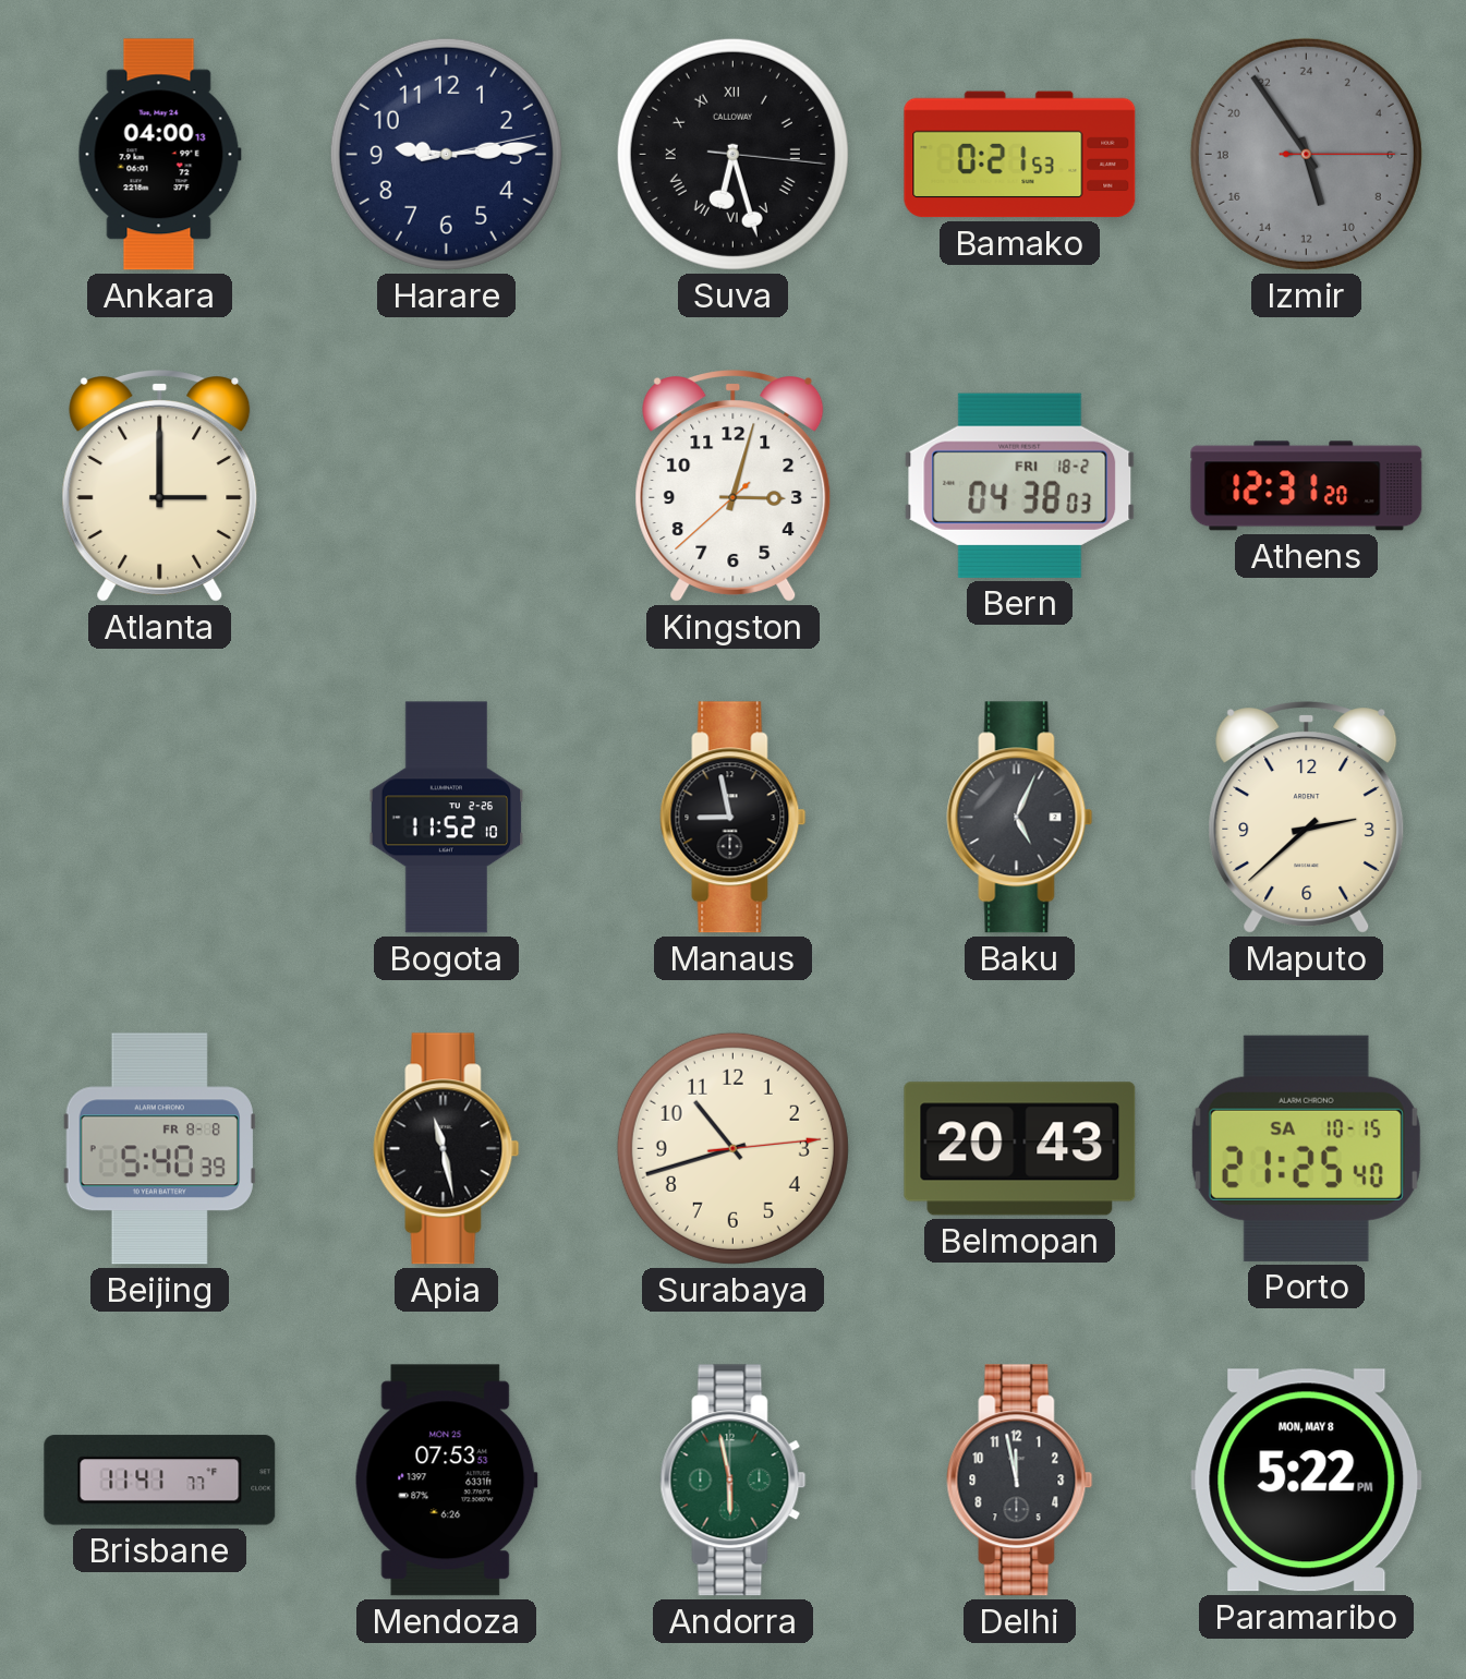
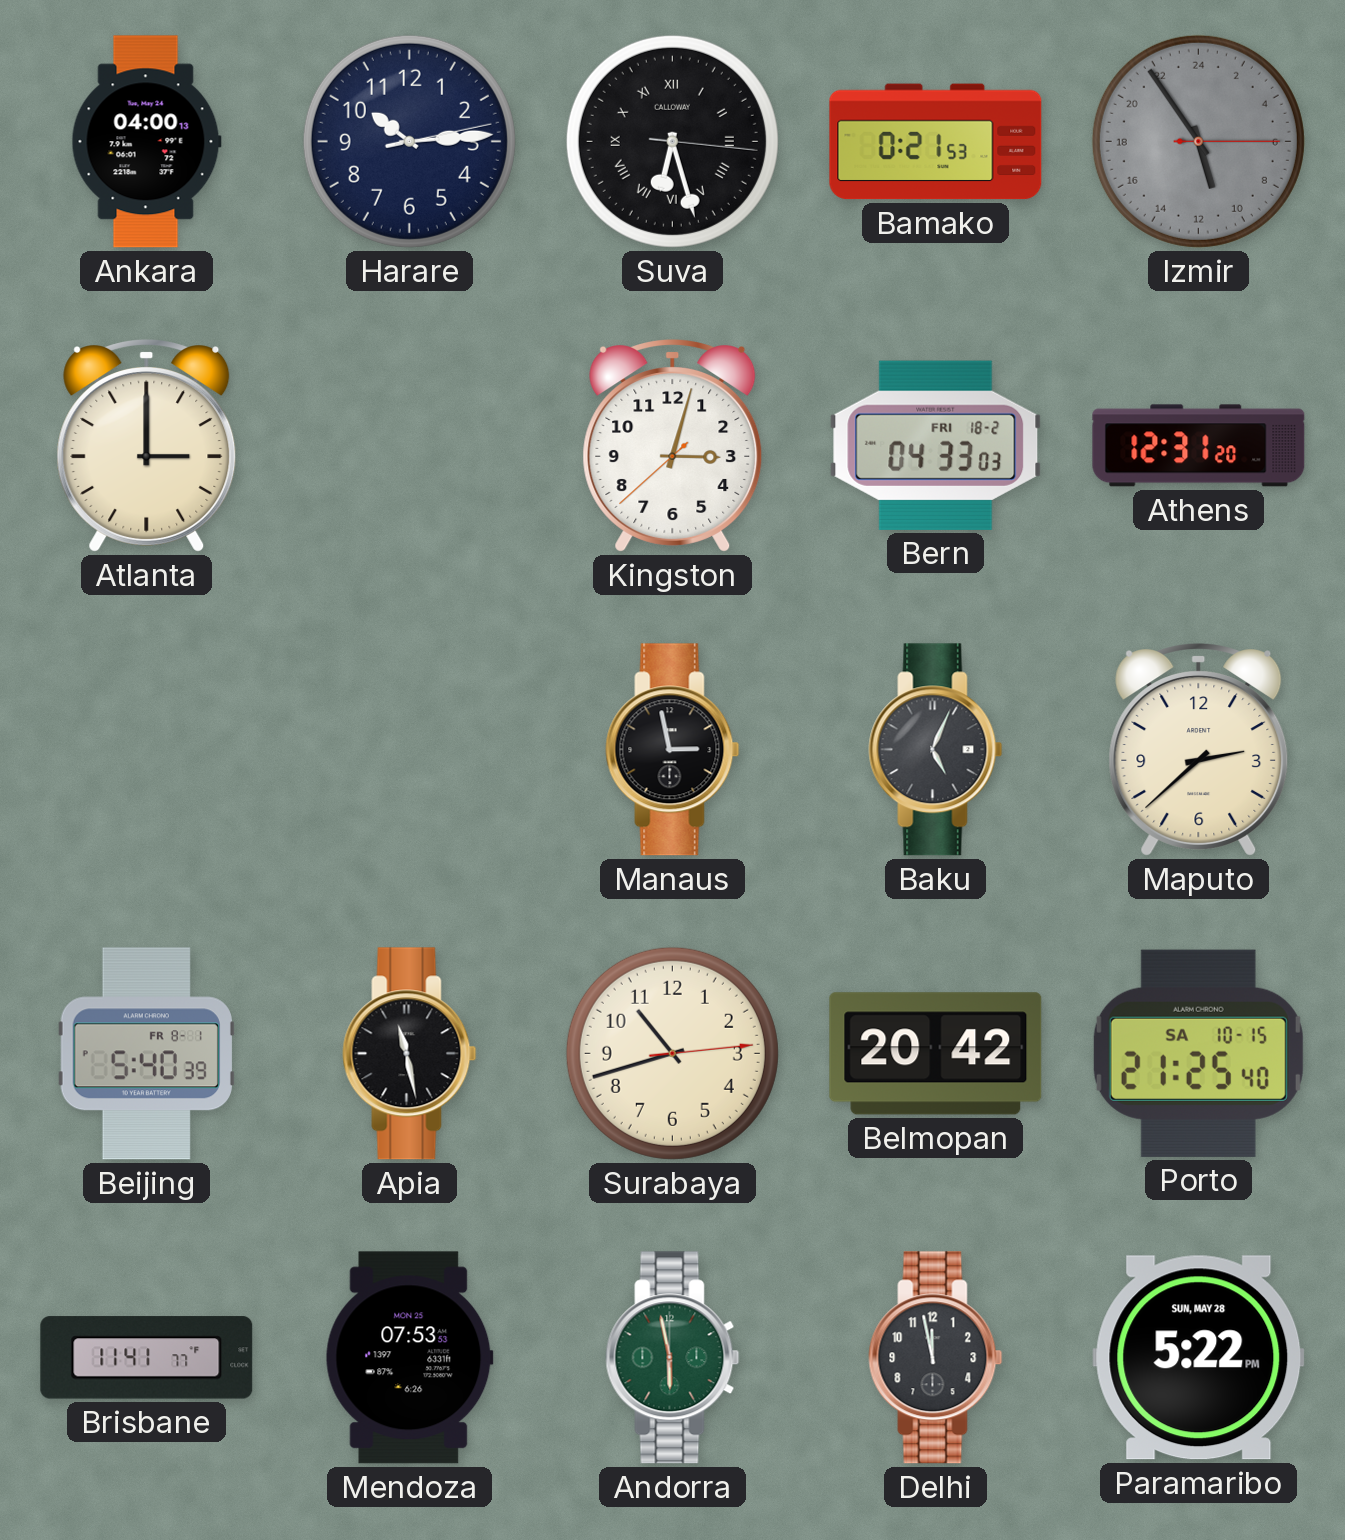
Harare: 9:14 -> 10:14 (409, 141)
Bern: 04:38 -> 04:33 (936, 445)
Bogota: 11:52 -> none (447, 818)
Manaus: 8:58 -> 2:58 (673, 750)
Beijing date: FR 8-8 -> FR 8-1 (146, 1054)
Belmopan: 20:43 -> 20:42 (936, 1054)
Paramaribo date: MON, MAY 8 -> SUN, MAY 28 (1199, 1358)
